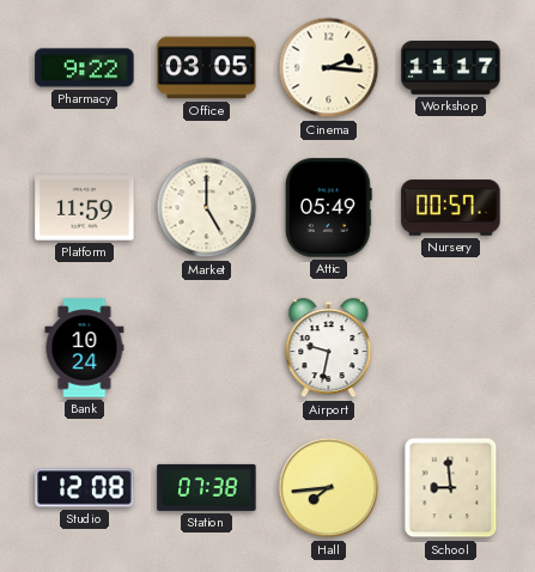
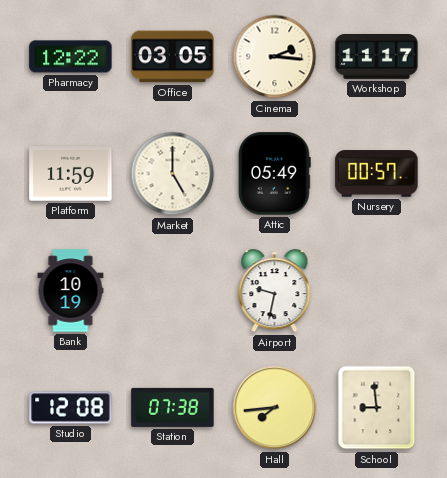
Pharmacy: 9:22 -> 12:22 (71, 57)
Bank: 10:24 -> 10:19 (71, 291)
